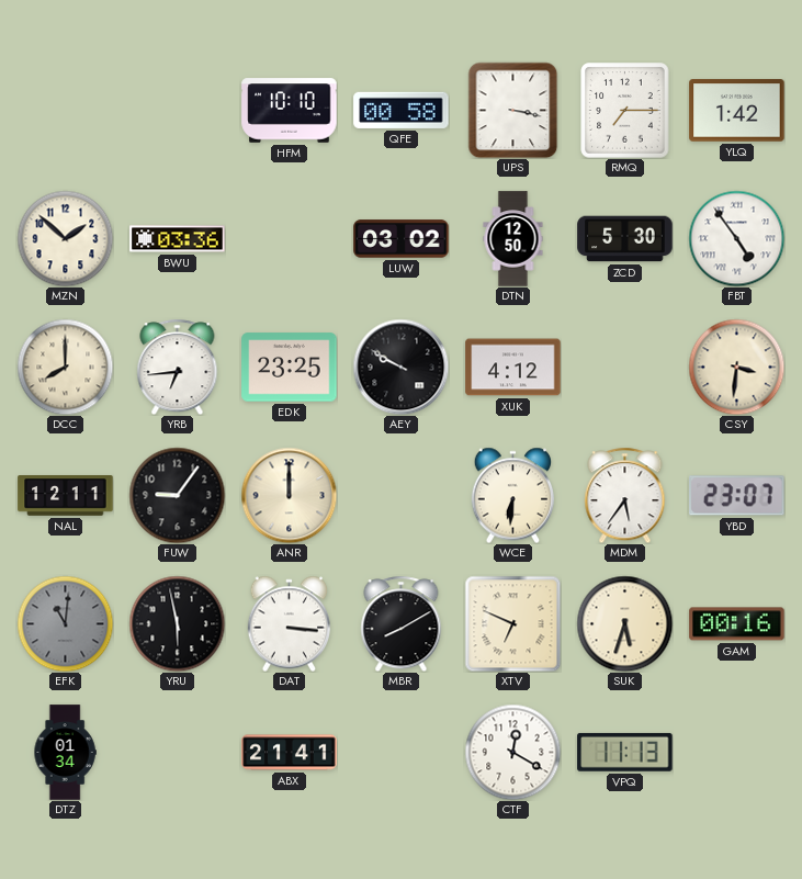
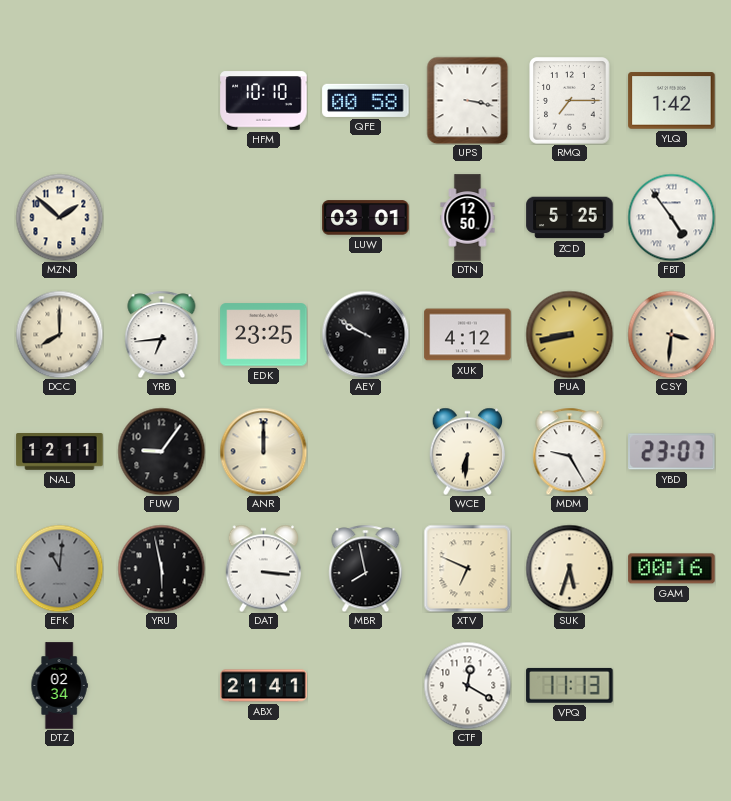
BWU: 03:36 -> none (178, 239)
LUW: 03:02 -> 03:01 (366, 218)
ZCD: 5:30 -> 5:25 (570, 218)
PUA: none -> 8:43 (569, 334)
MDM: 5:36 -> 9:25 (570, 451)
MBR: 8:10 -> 7:58 (366, 568)
DTZ: 01:34 -> 02:34 (59, 686)
